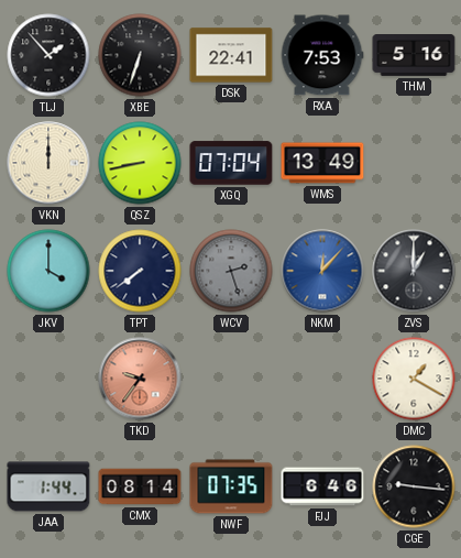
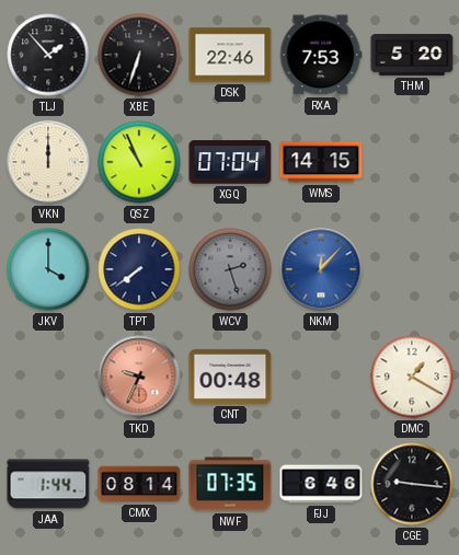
DSK: 22:41 -> 22:46 (230, 55)
THM: 5:16 -> 5:20 (412, 56)
QSZ: 8:43 -> 10:56 (139, 162)
WMS: 13:49 -> 14:15 (321, 162)
ZVS: 1:00 -> none (414, 271)
TKD: 9:36 -> 9:34 (139, 377)
CNT: none -> 00:48 (230, 377)
